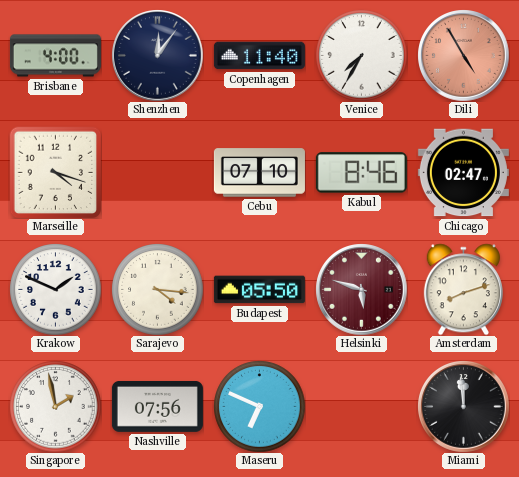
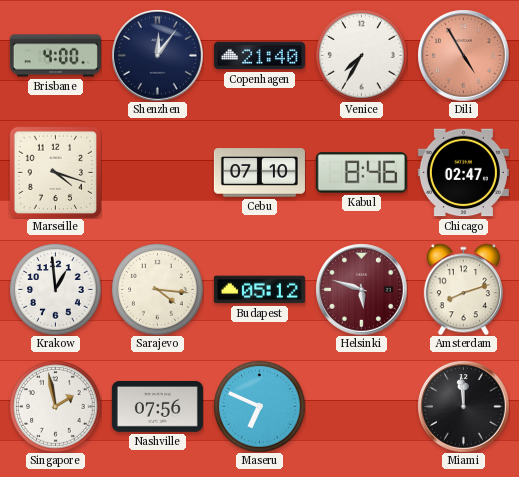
Copenhagen: 11:40 -> 21:40 (259, 56)
Krakow: 1:49 -> 12:59 (55, 289)
Budapest: 05:50 -> 05:12 (259, 290)
